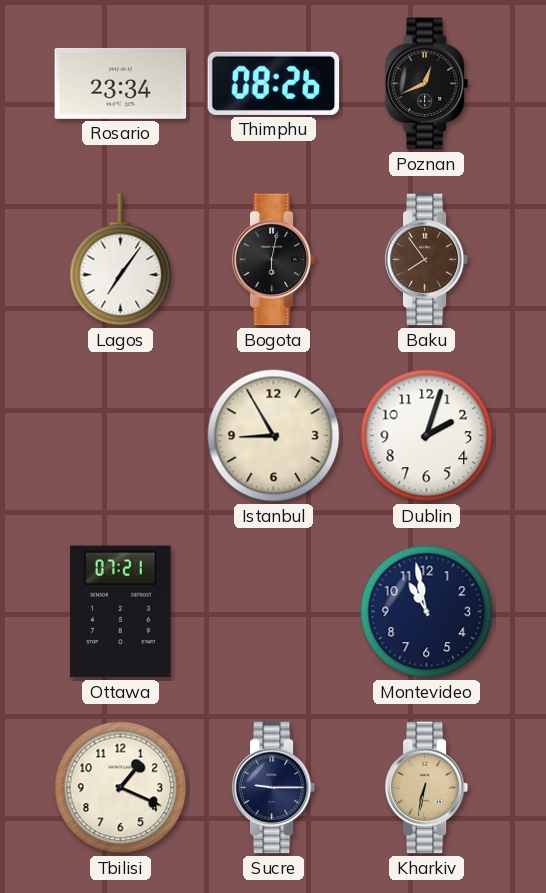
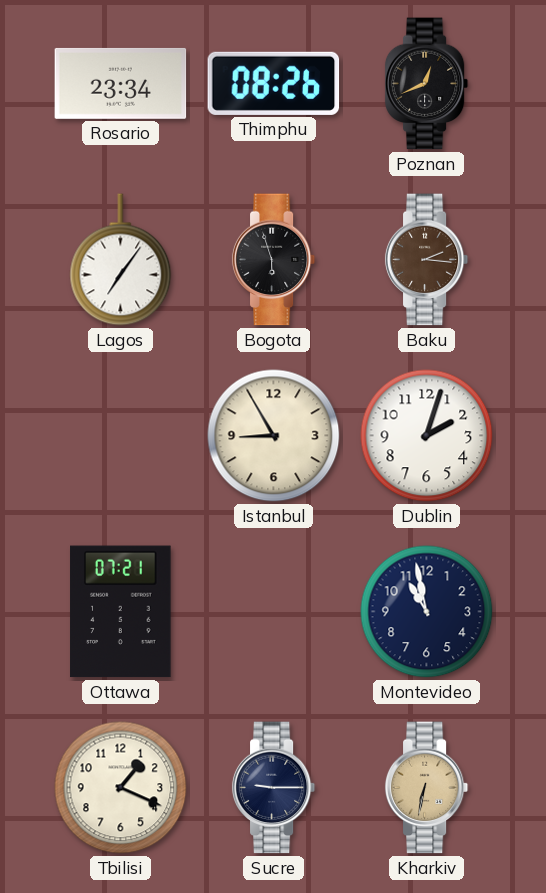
Bogota: 6:02 -> 5:57 (274, 260)
Baku: 7:54 -> 2:16 (427, 260)
